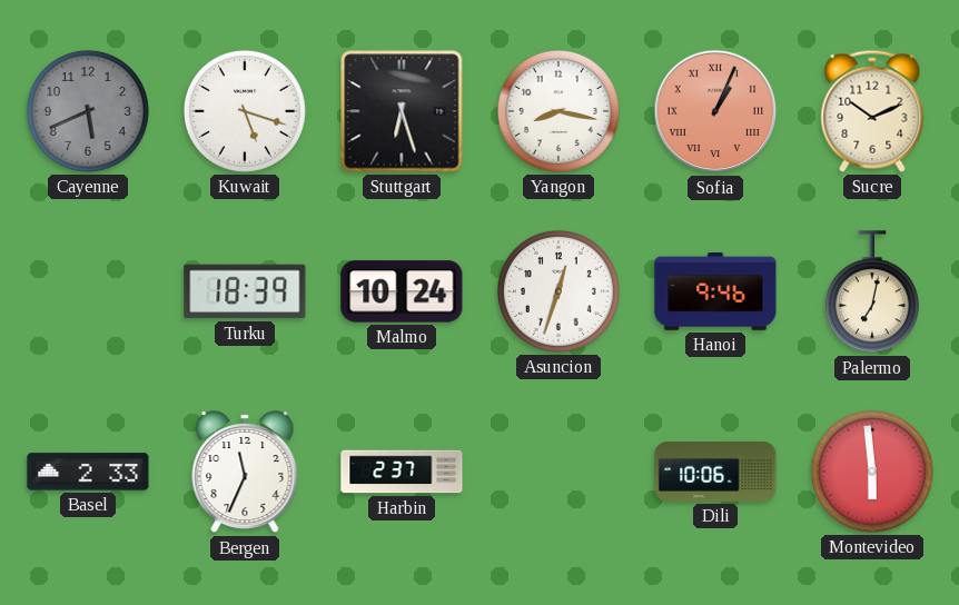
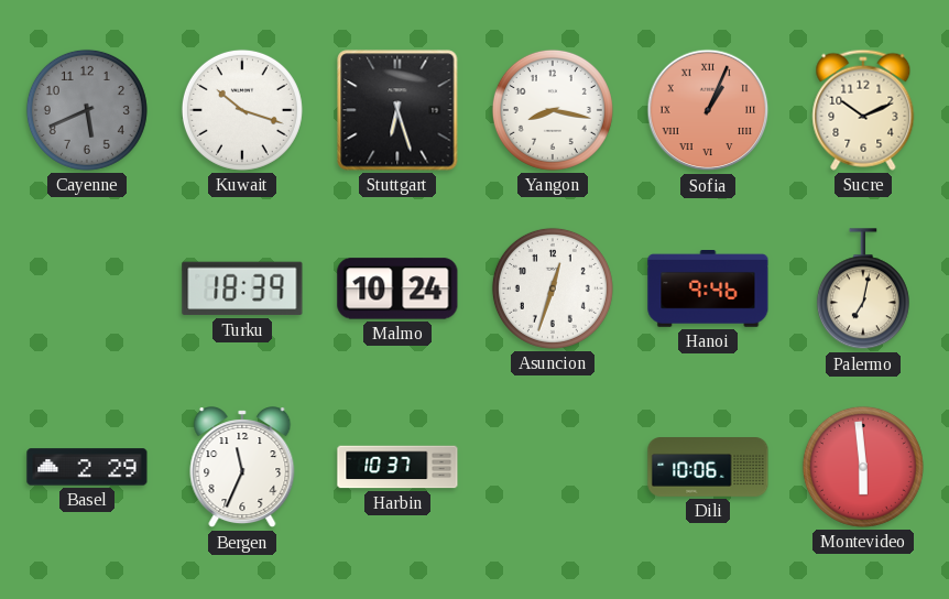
Kuwait: 5:18 -> 10:18 (242, 110)
Basel: 2:33 -> 2:29 (87, 467)
Harbin: 2:37 -> 10:37 (397, 467)
